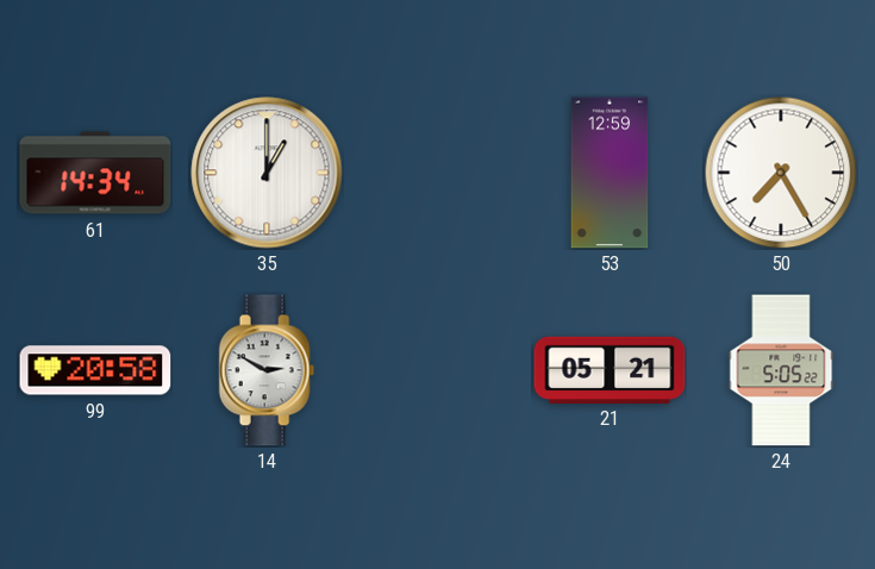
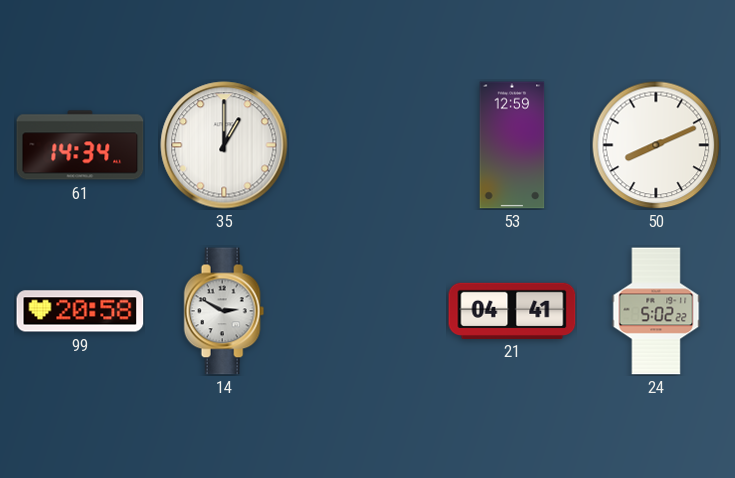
50: 7:25 -> 8:11 (656, 145)
21: 05:21 -> 04:41 (512, 310)
24: 5:05 -> 5:02 (656, 311)
